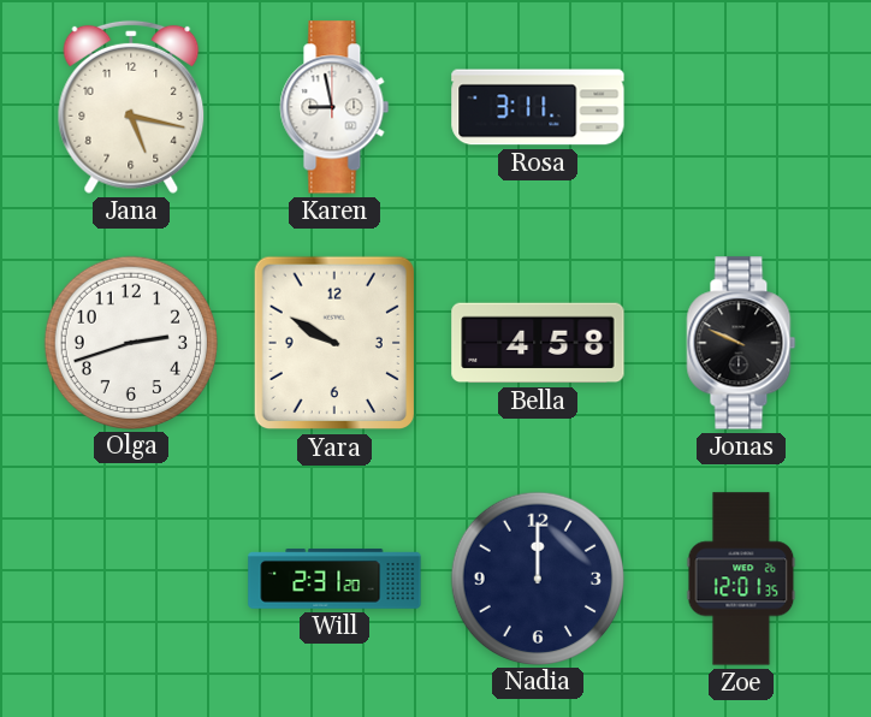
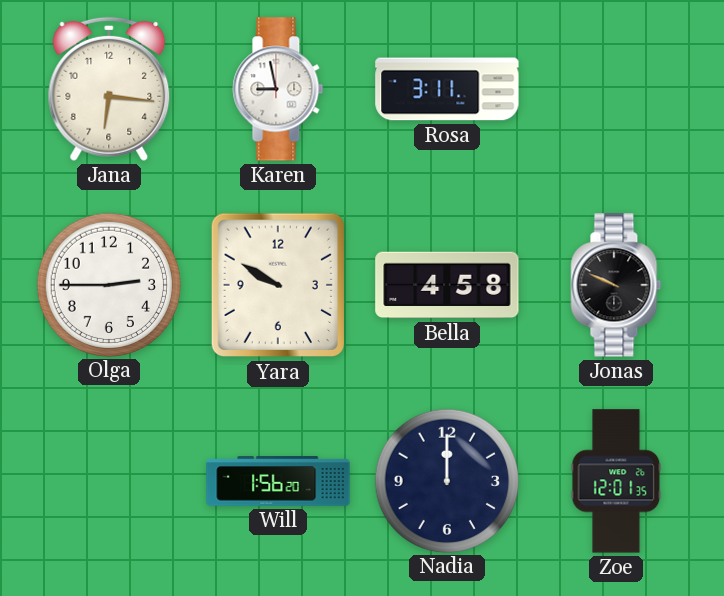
Jana: 5:17 -> 6:16 (109, 89)
Olga: 2:42 -> 2:45 (108, 284)
Will: 2:31 -> 1:56 (278, 481)
